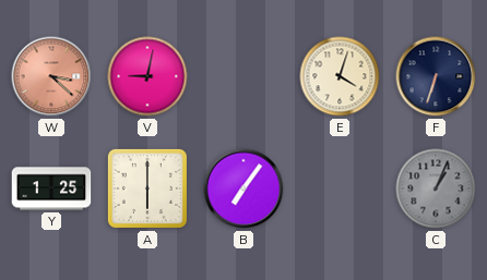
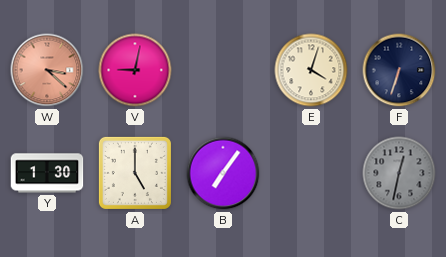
Y: 1:25 -> 1:30 (47, 173)
A: 6:00 -> 5:00 (135, 173)
C: 1:04 -> 12:32 (399, 173)
